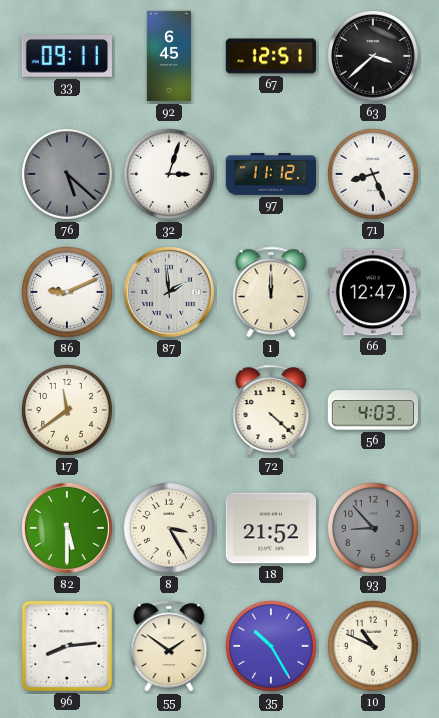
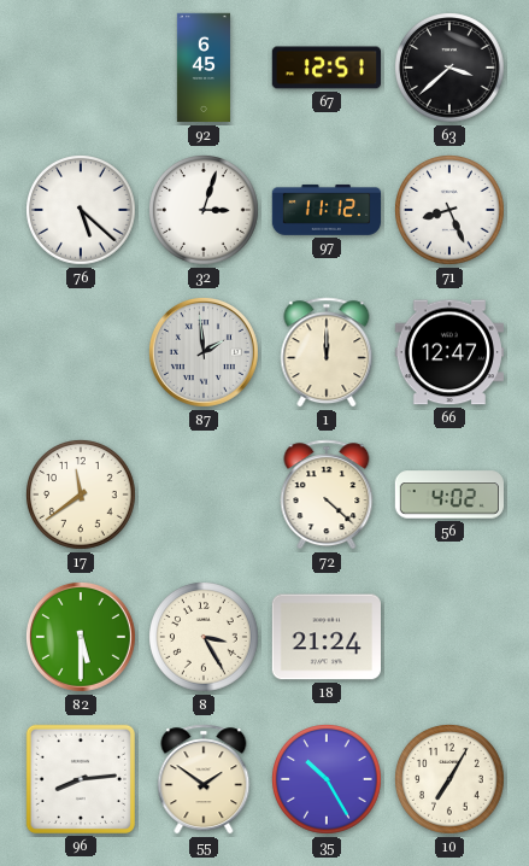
33: 09:11 -> none (67, 57)
76 dial: grey -> white (82, 211)
86: 9:11 -> none (68, 293)
56: 4:03 -> 4:02 (448, 495)
18: 21:52 -> 21:24 (325, 637)
93: 8:53 -> none (374, 529)
10: 10:49 -> 7:05 (451, 780)
